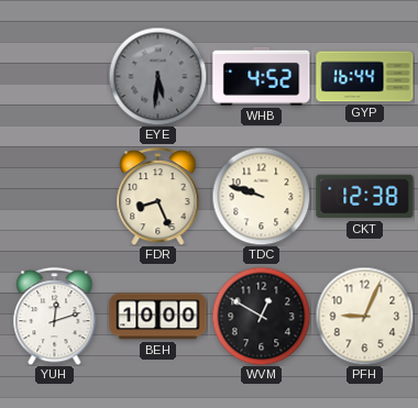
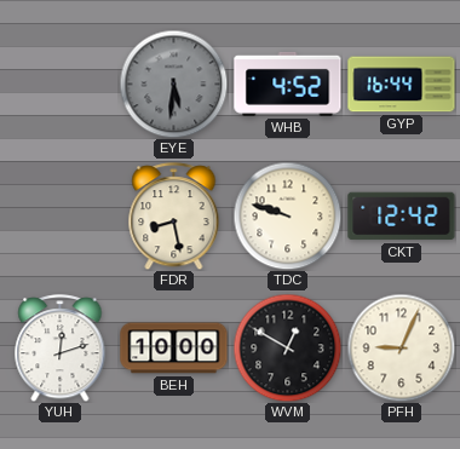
FDR: 8:26 -> 8:28 (174, 217)
CKT: 12:38 -> 12:42 (402, 217)
